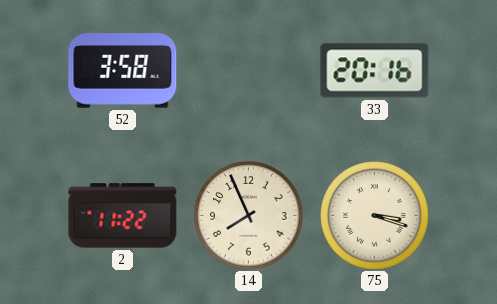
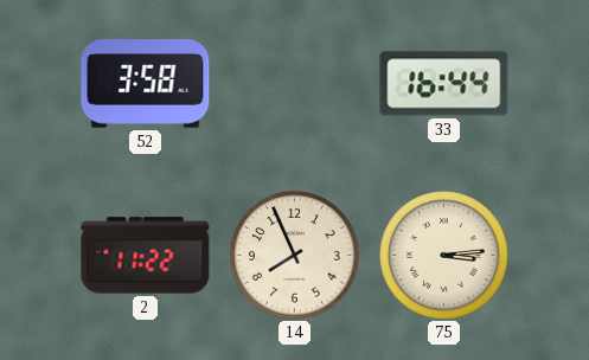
33: 20:16 -> 16:44 (444, 84)
75: 3:18 -> 3:14 (444, 256)
